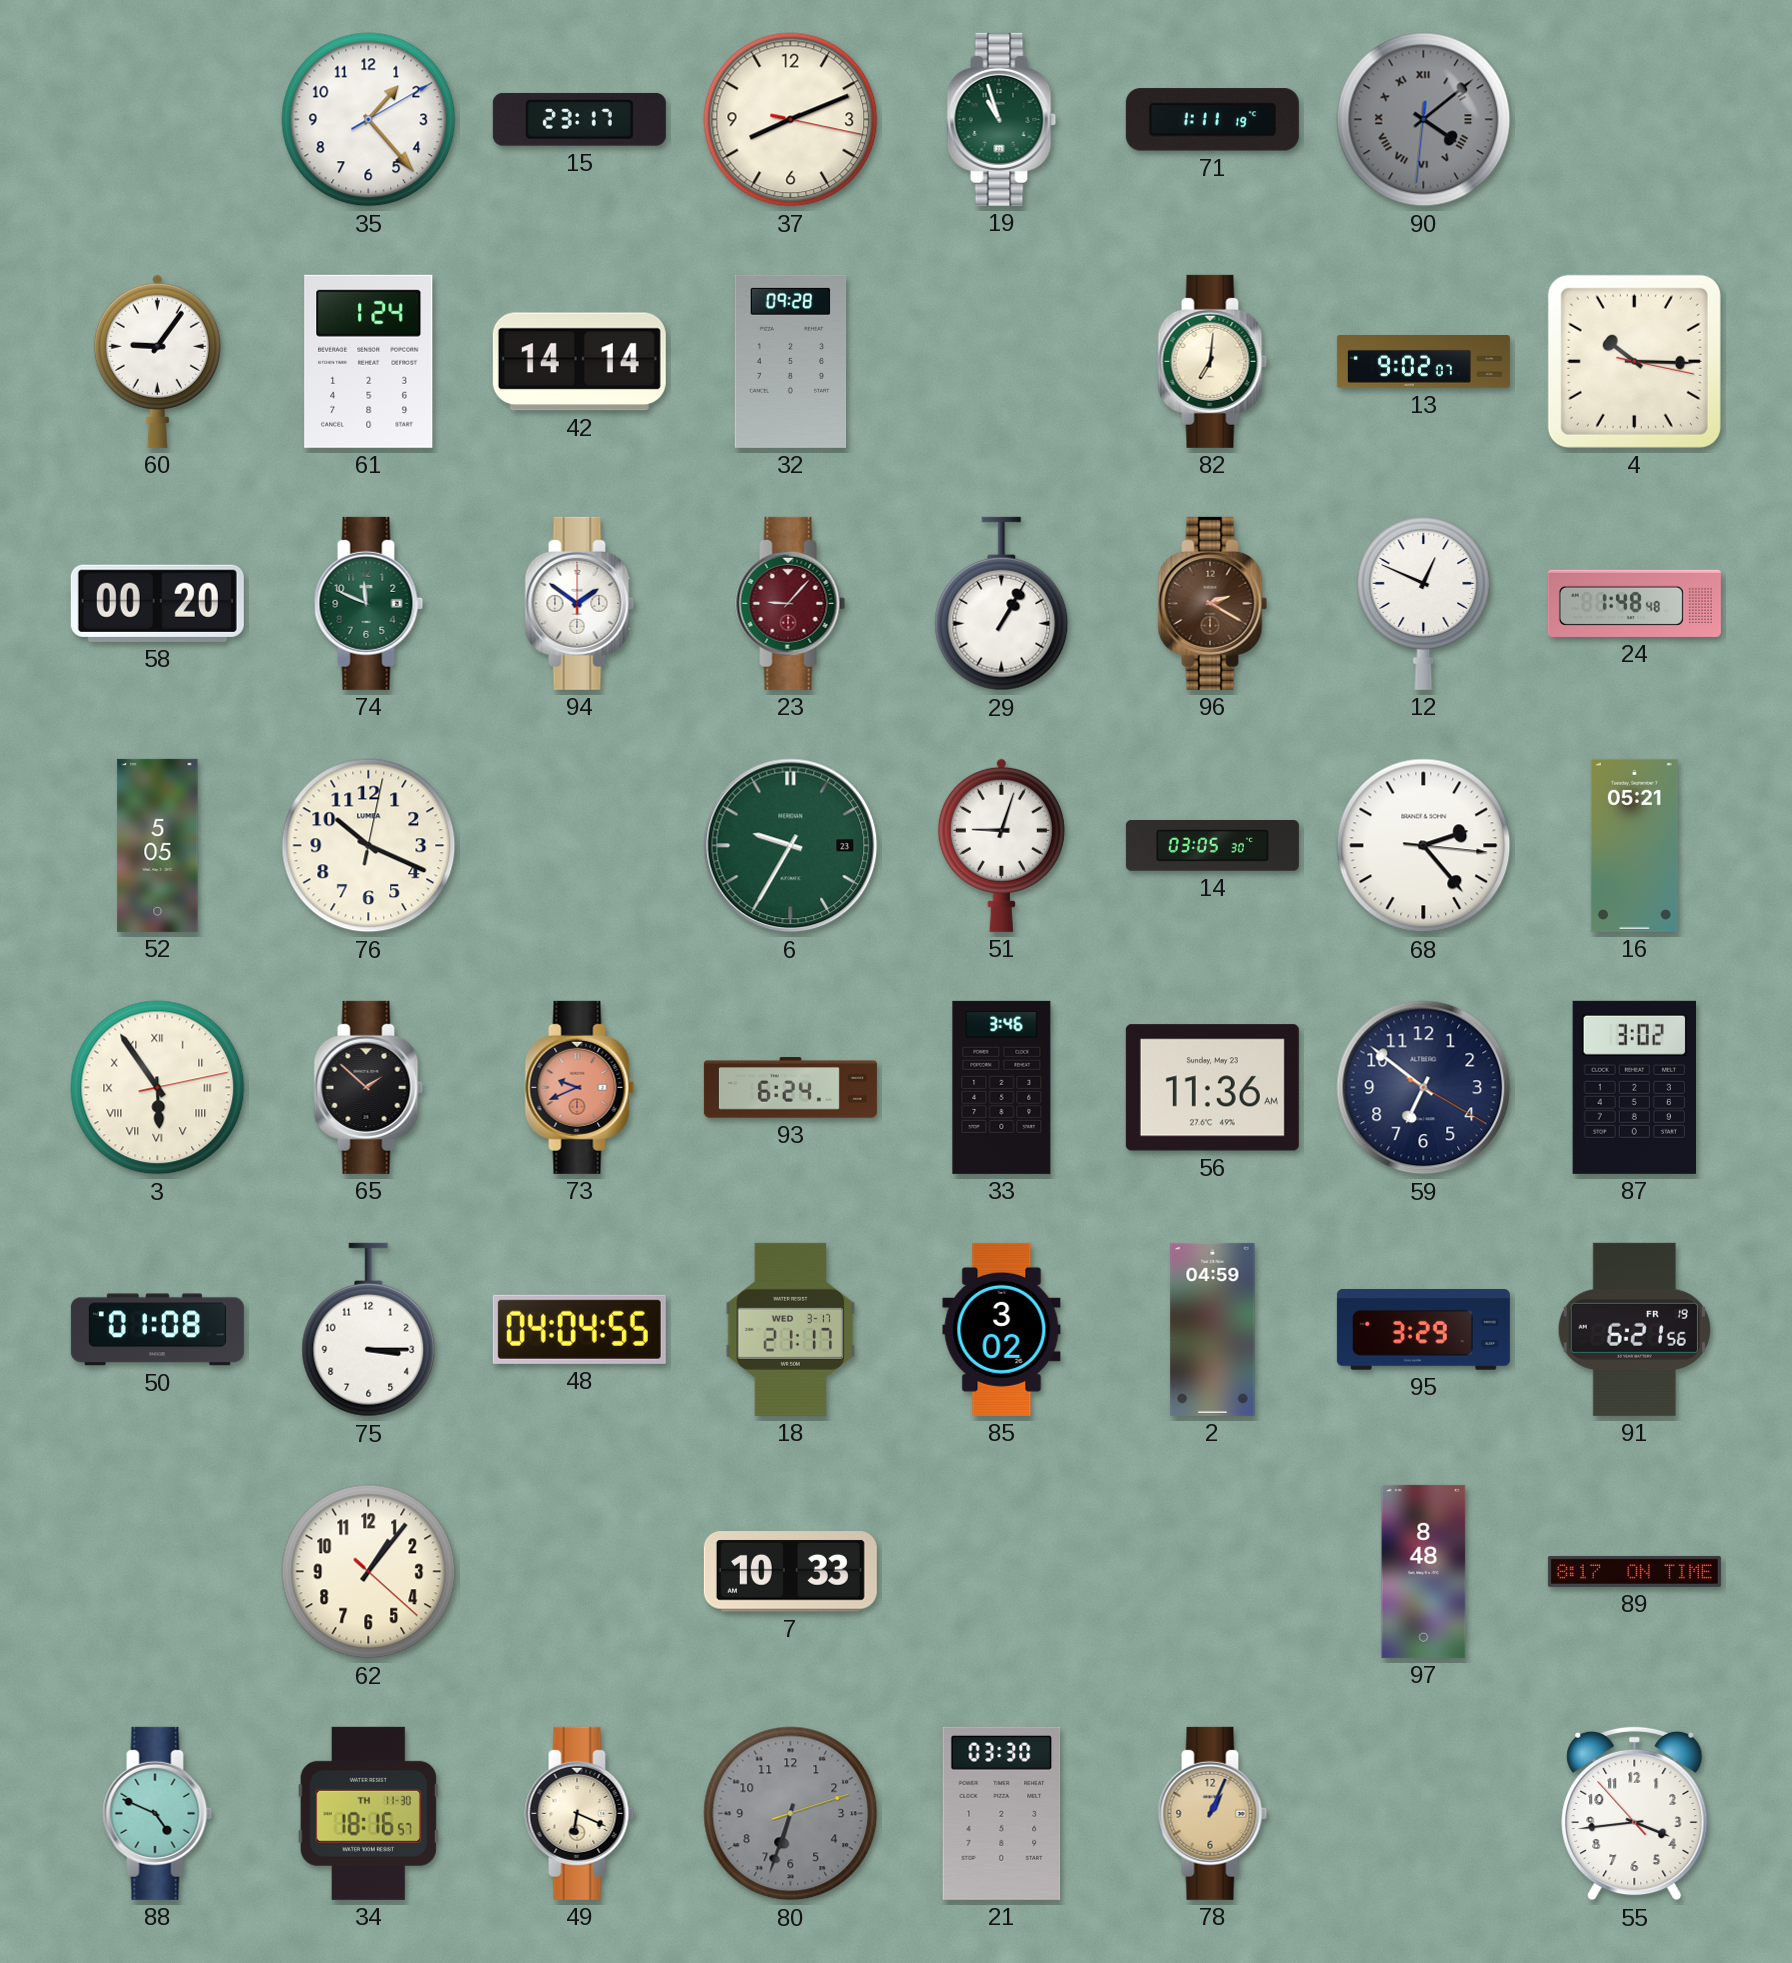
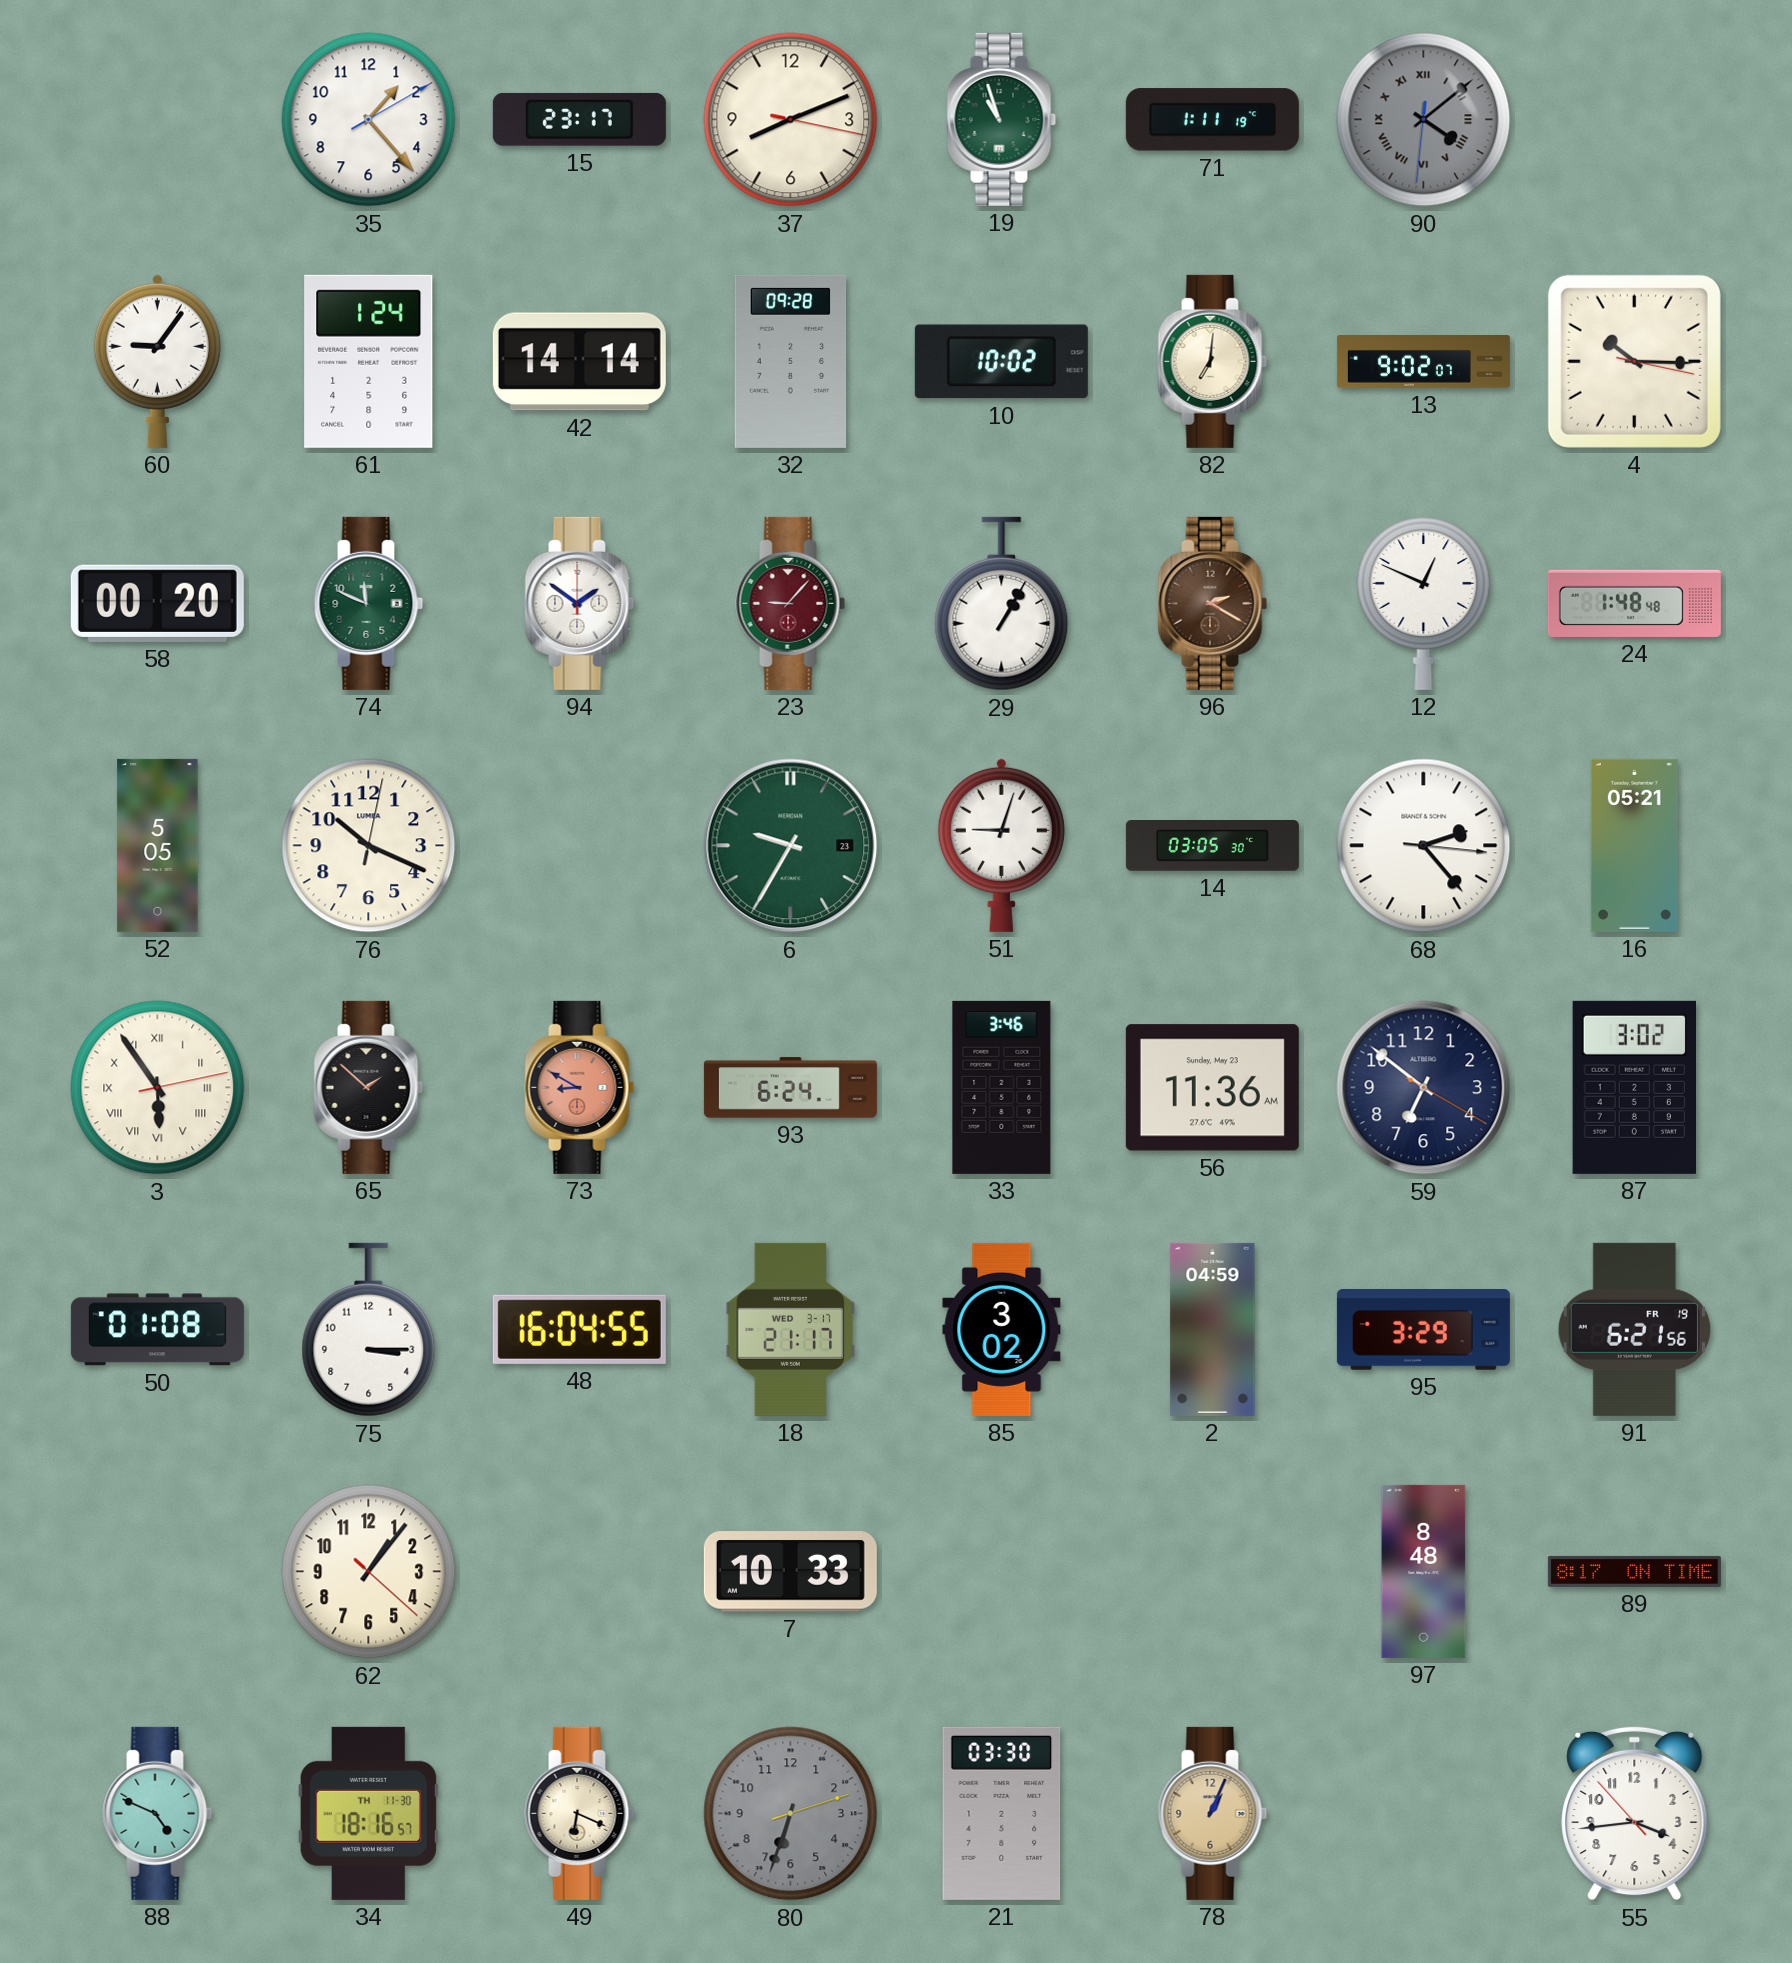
10: none -> 10:02 (1001, 362)
73: 9:41 -> 8:50 (580, 1087)
48: 04:04 -> 16:04 (579, 1329)
